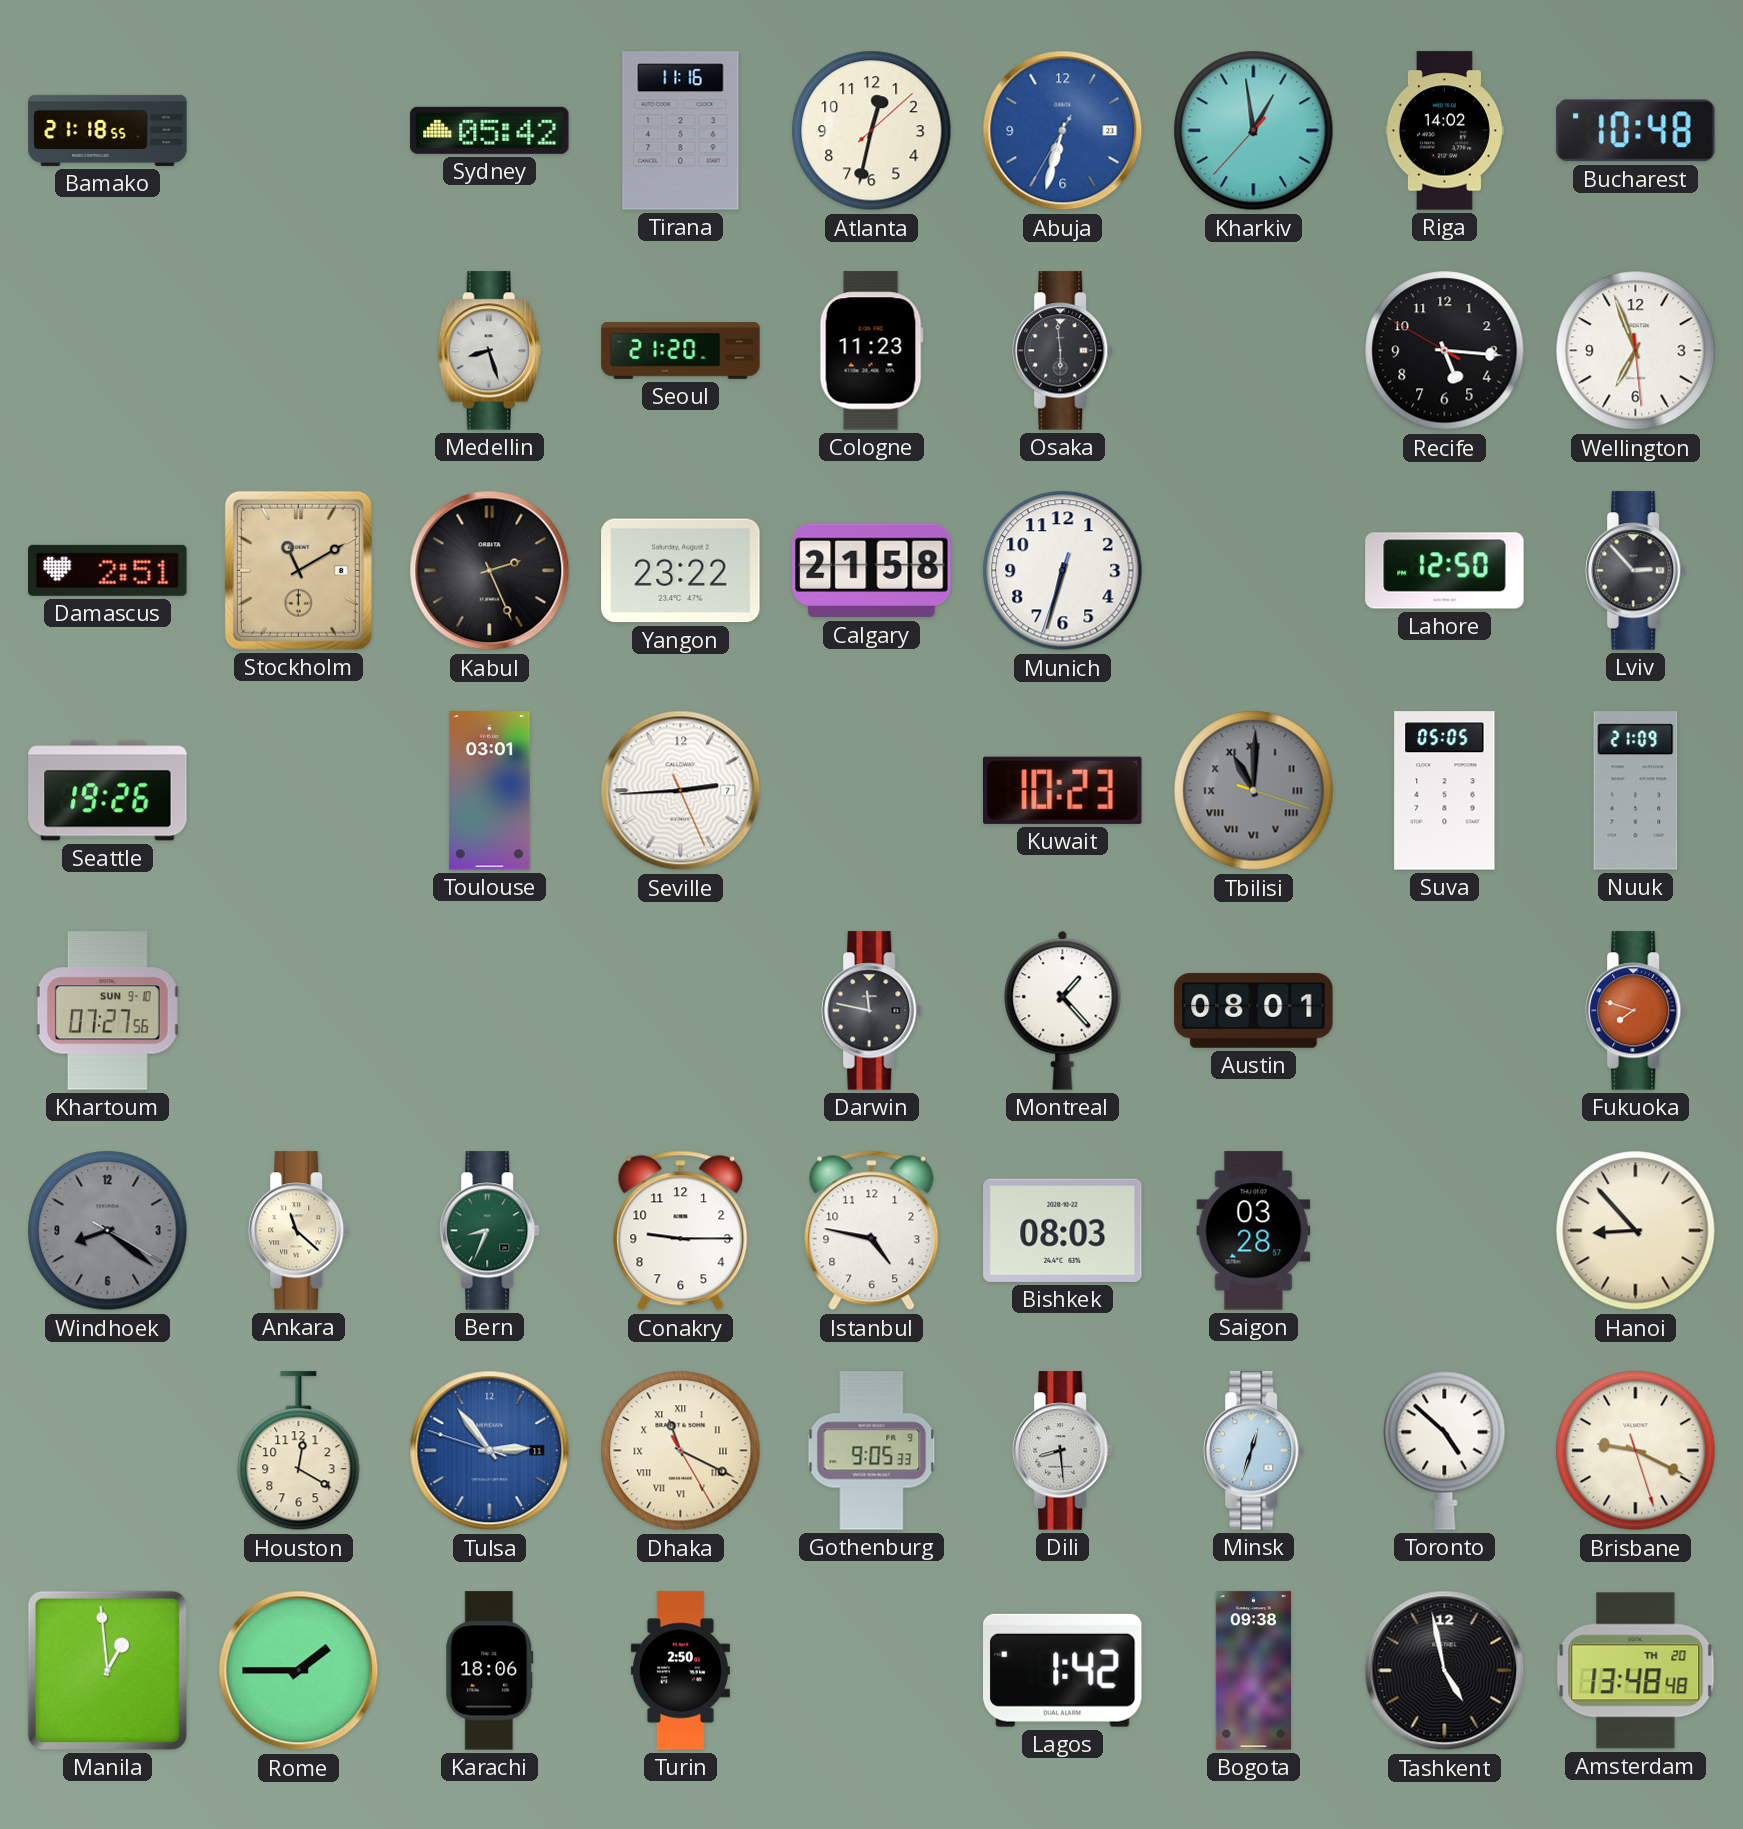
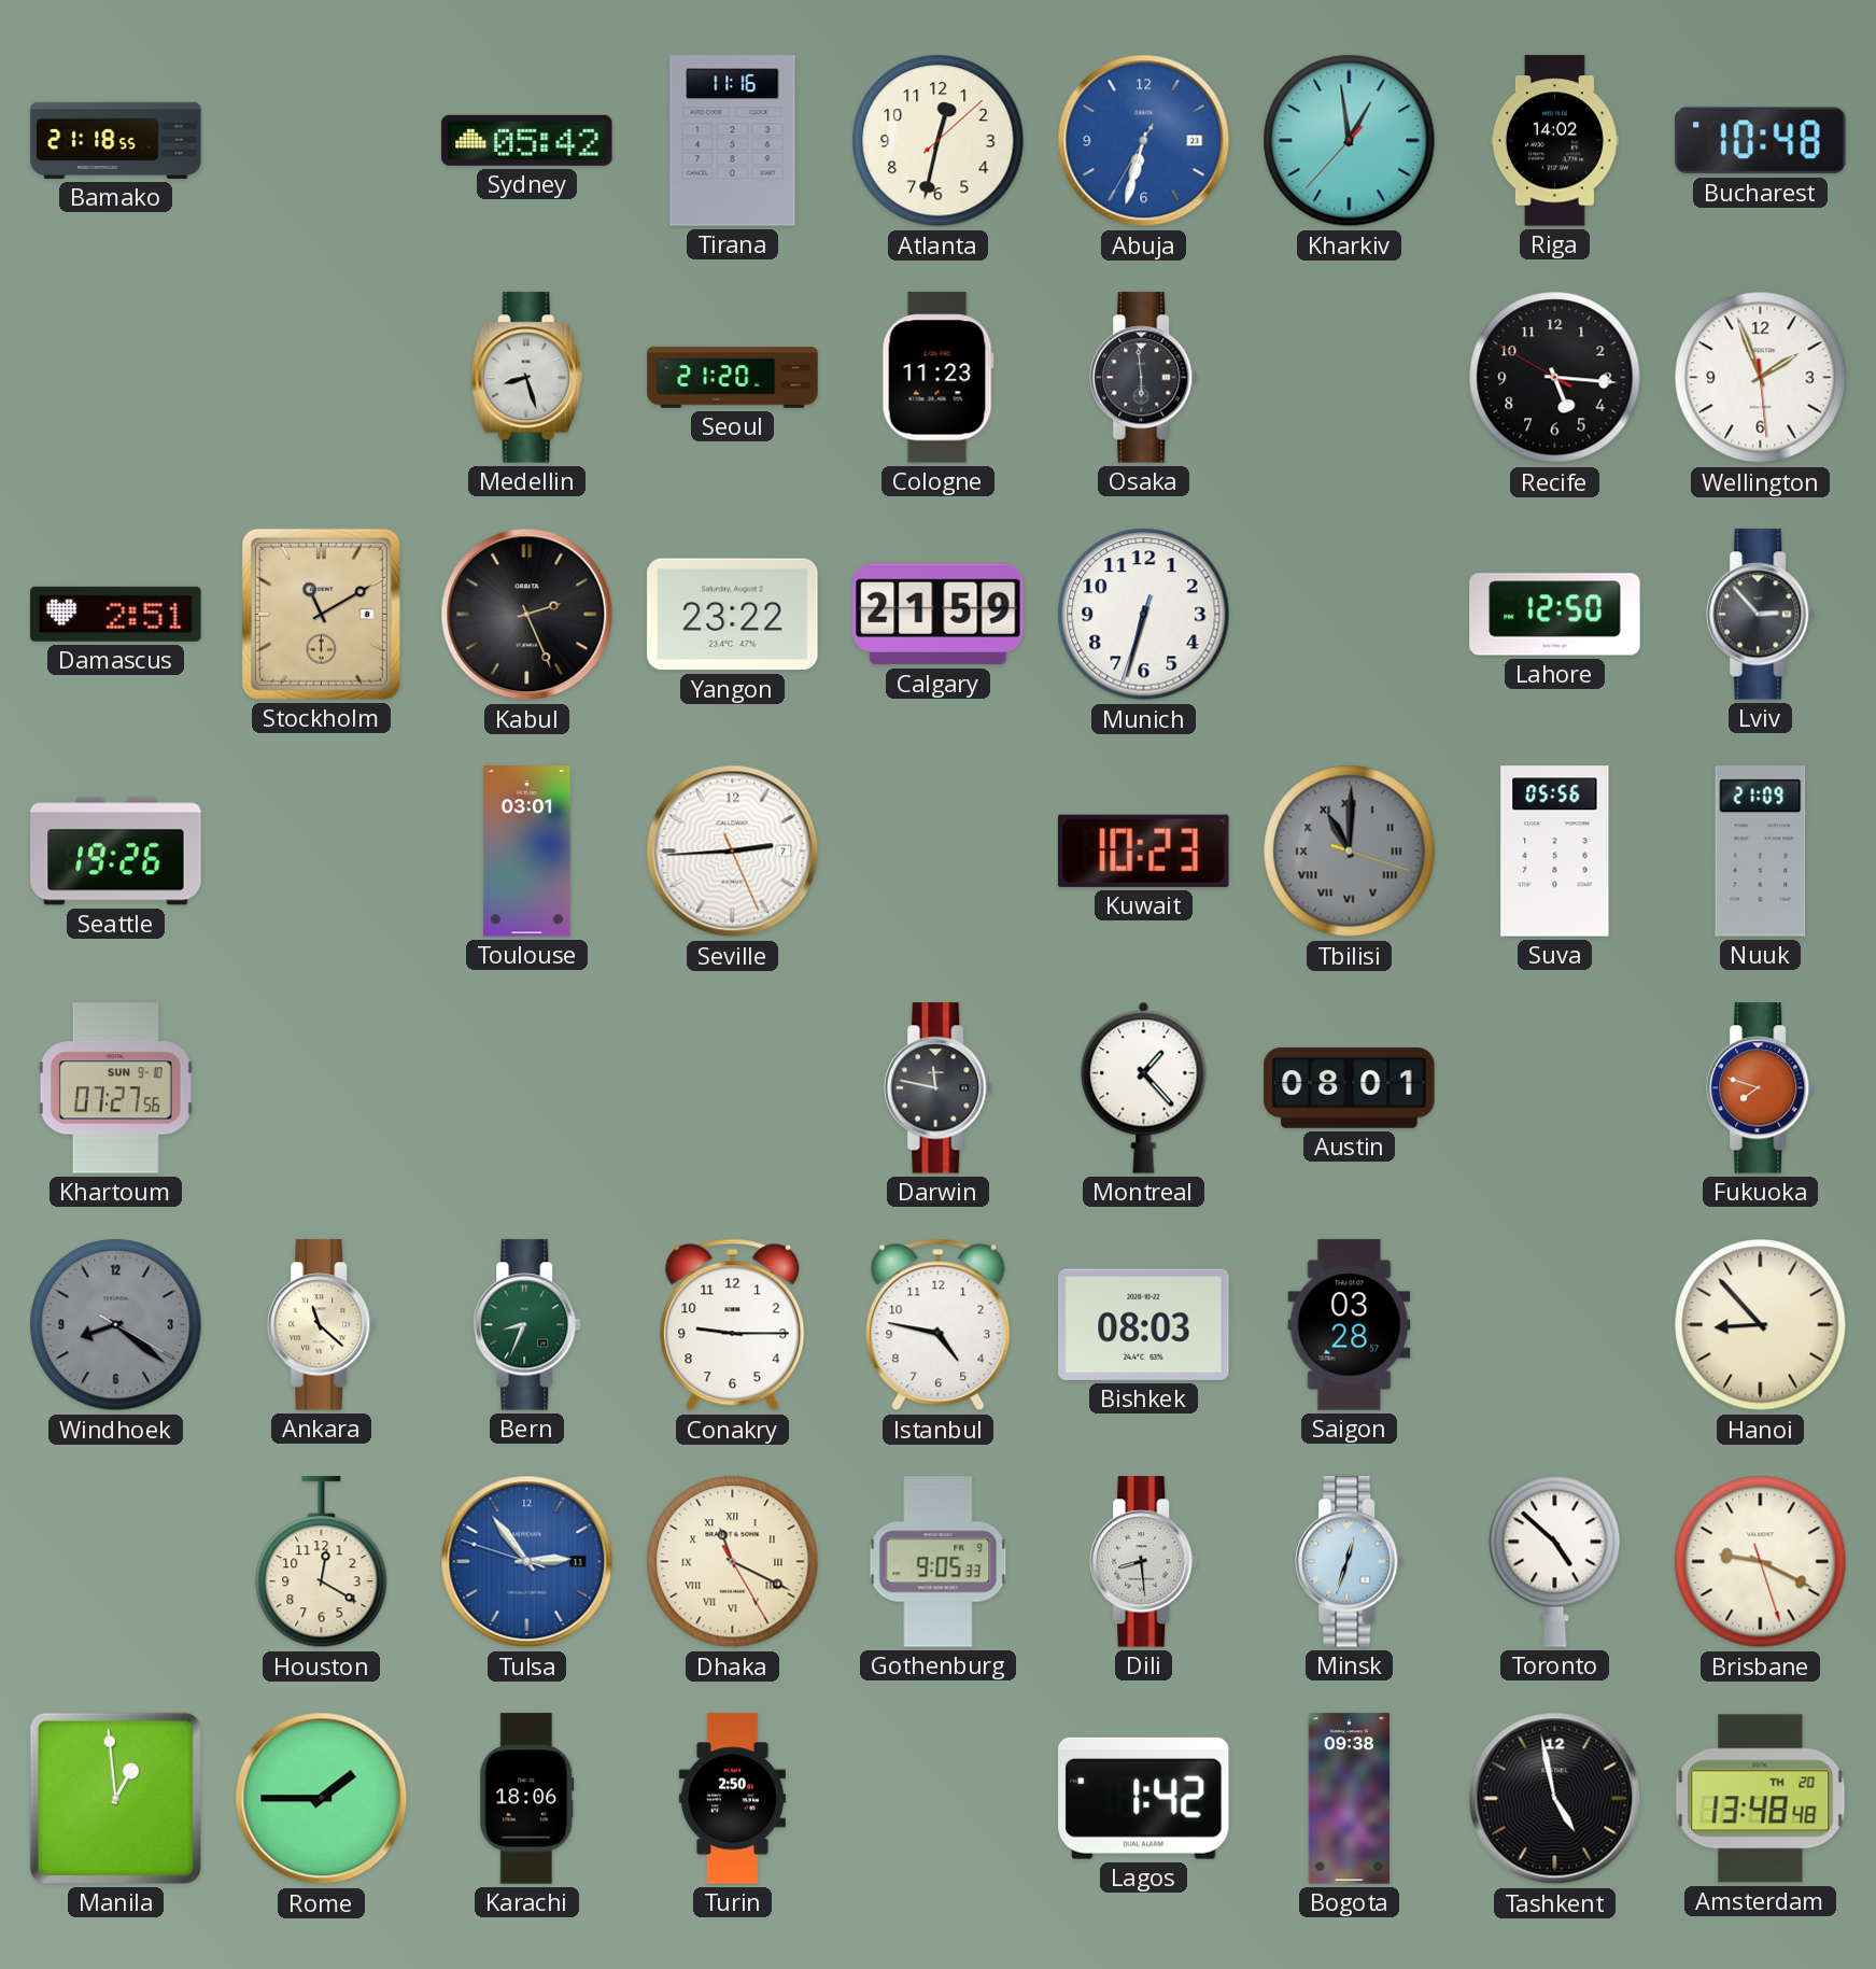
Wellington: 6:56 -> 1:56 (1761, 378)
Calgary: 21:58 -> 21:59 (939, 615)
Suva: 05:05 -> 05:56 (1555, 852)
